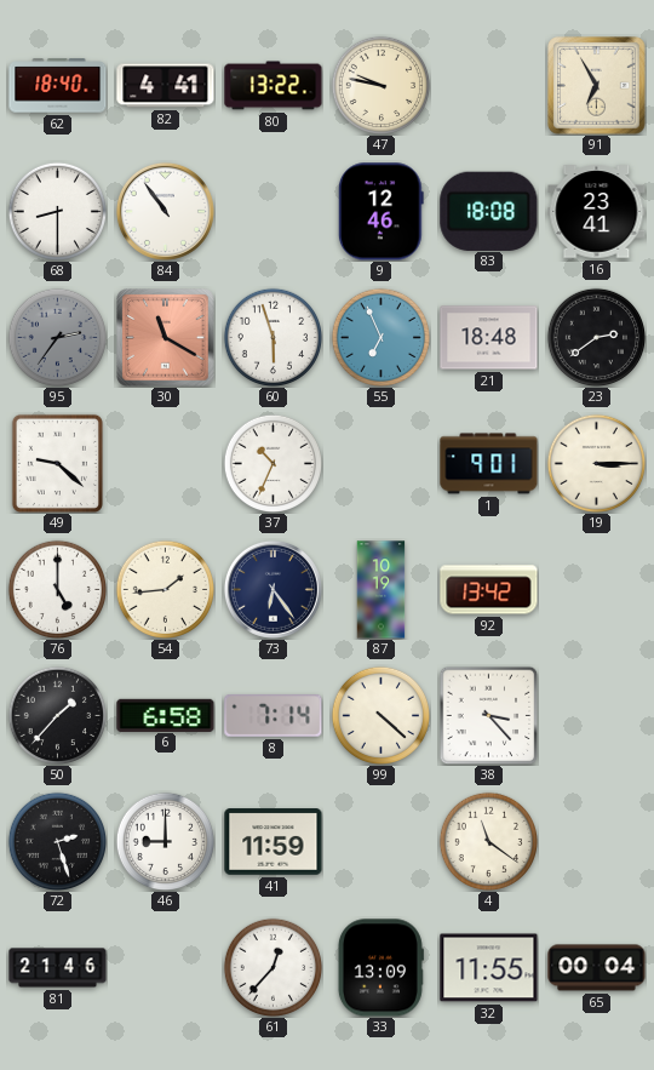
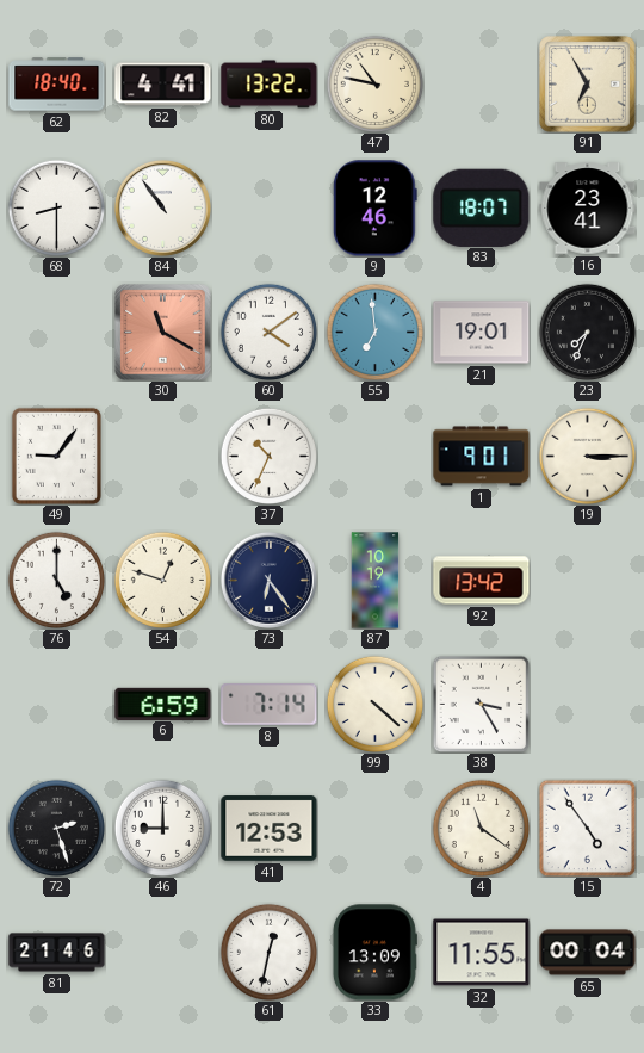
47: 9:47 -> 10:47 (374, 83)
83: 18:08 -> 18:07 (482, 207)
95: 2:36 -> none (57, 337)
60: 5:57 -> 4:09 (268, 332)
55: 6:56 -> 6:59 (374, 332)
21: 18:48 -> 19:01 (482, 333)
23: 2:39 -> 7:34 (587, 332)
49: 9:22 -> 9:06 (56, 456)
54: 1:44 -> 12:48 (162, 580)
50: 1:37 -> none (57, 715)
6: 6:58 -> 6:59 (163, 704)
38: 3:23 -> 3:25 (481, 704)
41: 11:59 -> 12:53 (270, 829)
15: none -> 4:54 (587, 828)
61: 12:37 -> 12:32 (268, 952)
